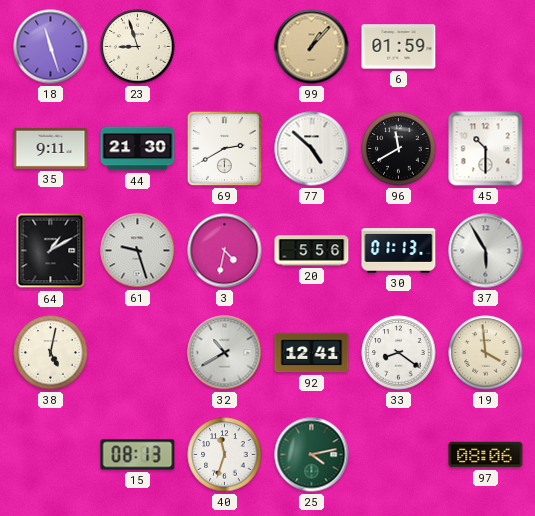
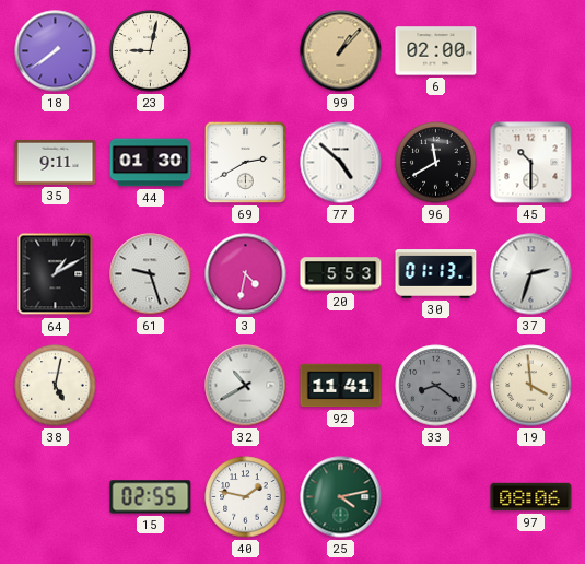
18: 11:27 -> 7:39 (56, 51)
23: 8:57 -> 9:02 (151, 51)
6: 01:59 -> 02:00 (436, 51)
44: 21:30 -> 01:30 (151, 163)
20: 5:56 -> 5:53 (341, 274)
37: 5:55 -> 2:33 (531, 274)
92: 12:41 -> 11:41 (341, 386)
33 dial: white -> grey (436, 386)
15: 08:13 -> 02:55 (151, 497)
40: 11:33 -> 1:47 (246, 497)
